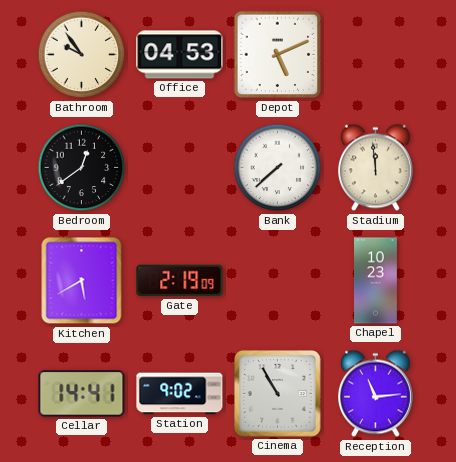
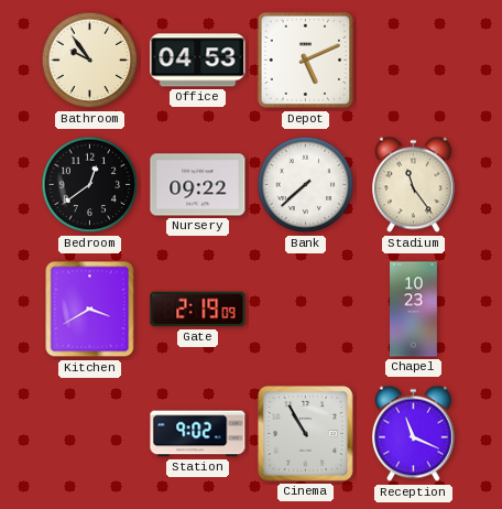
Nursery: none -> 09:22 (198, 185)
Stadium: 11:59 -> 11:24 (413, 185)
Kitchen: 5:40 -> 3:40 (90, 310)
Cellar: 14:41 -> none (82, 394)
Reception: 11:14 -> 11:19 (413, 434)
